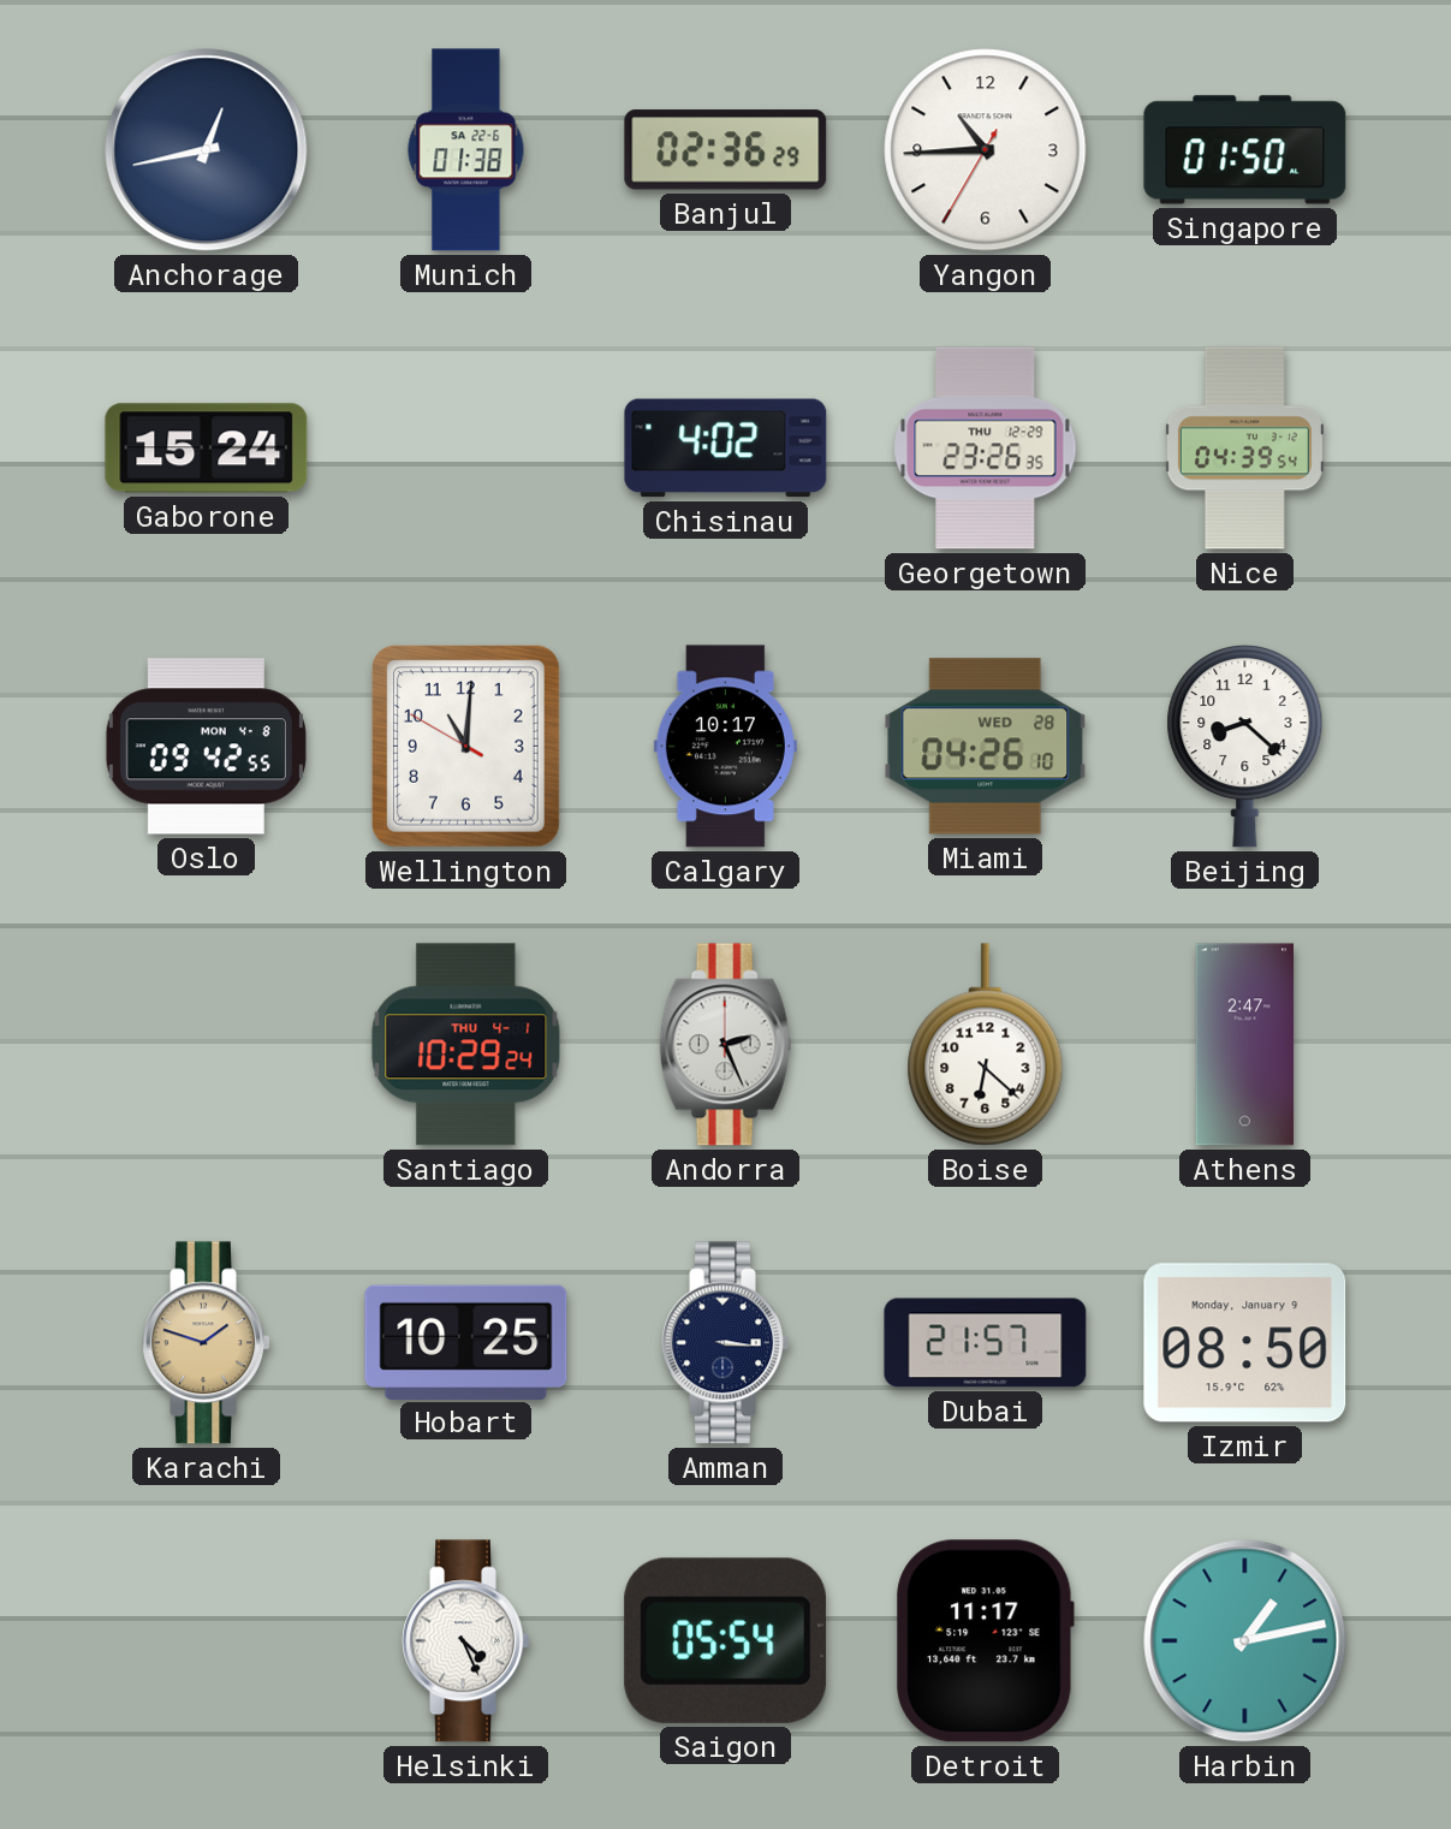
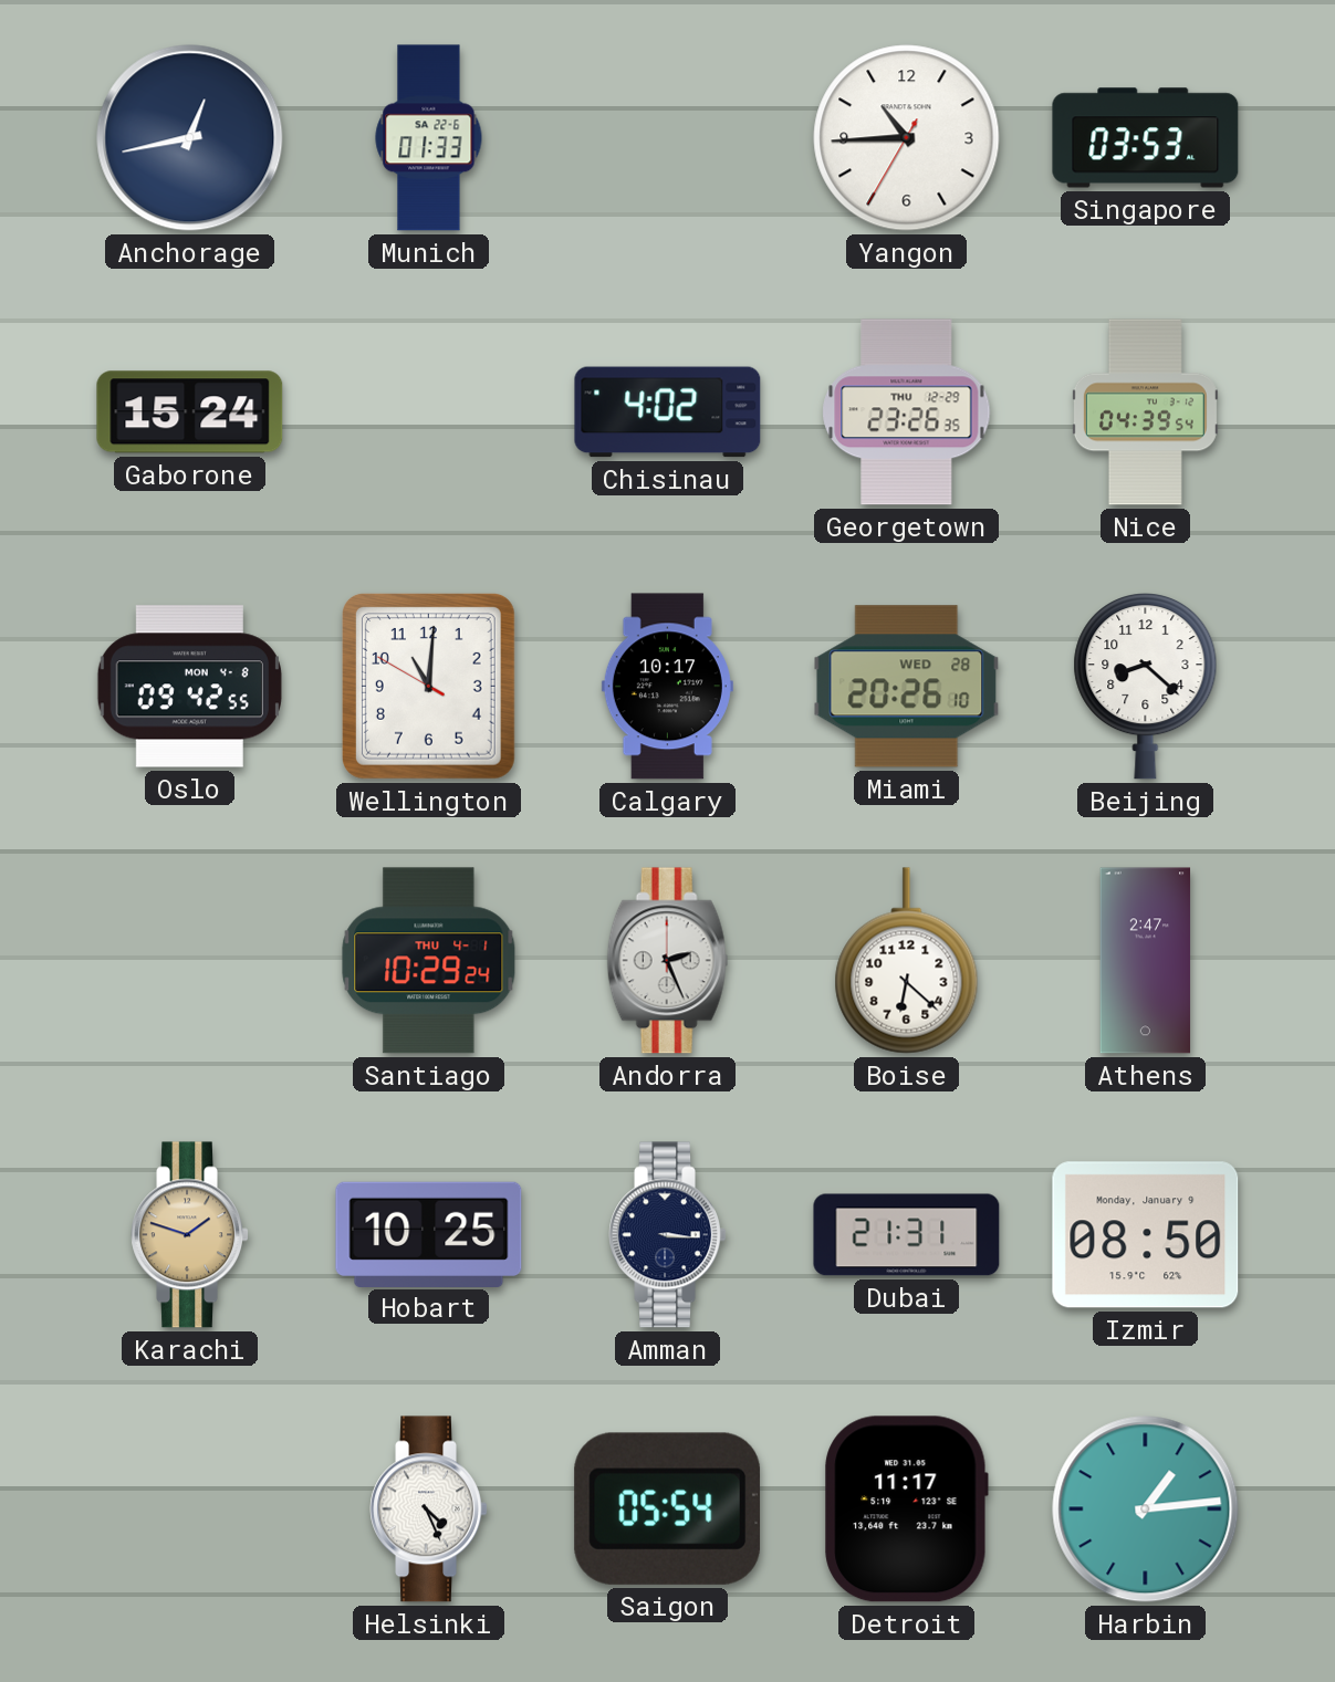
Munich: 01:38 -> 01:33 (429, 138)
Banjul: 02:36 -> none (726, 150)
Singapore: 01:50 -> 03:53 (1146, 138)
Miami: 04:26 -> 20:26 (907, 687)
Dubai: 21:57 -> 21:31 (907, 1235)
Harbin: 1:13 -> 1:14 (1146, 1509)
